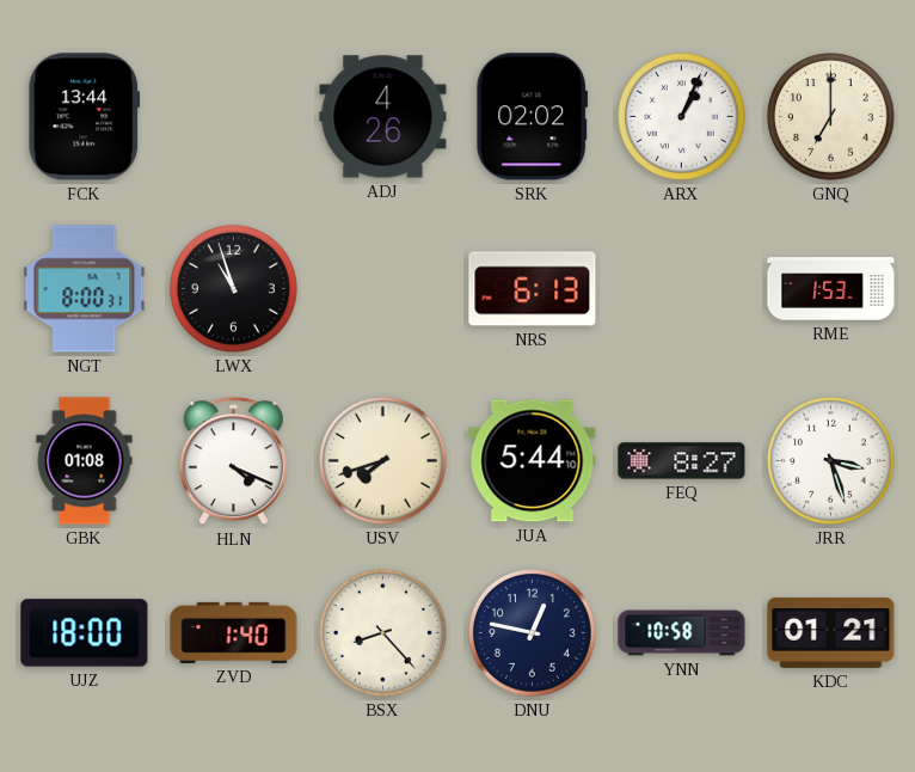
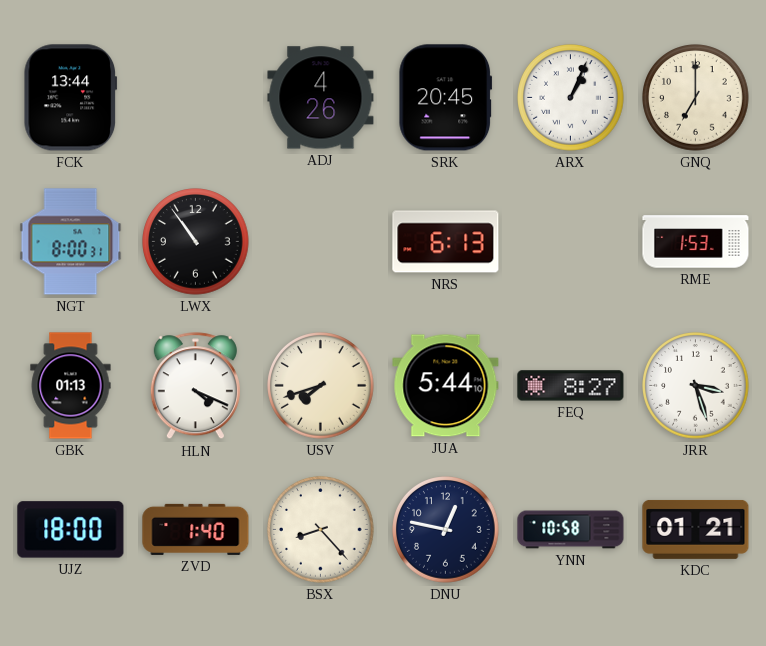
SRK: 02:02 -> 20:45 (446, 98)
LWX: 10:57 -> 10:54 (196, 242)
GBK: 01:08 -> 01:13 (71, 386)
